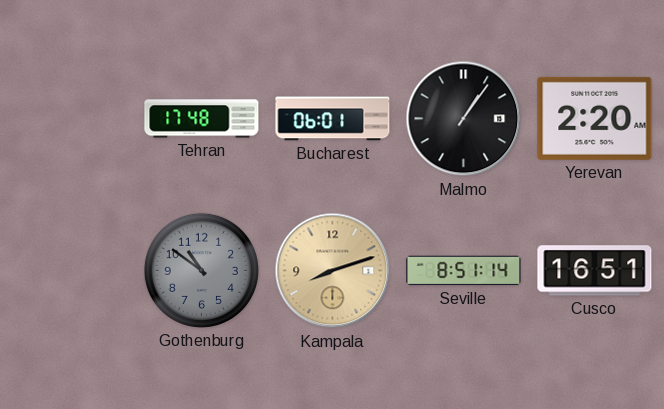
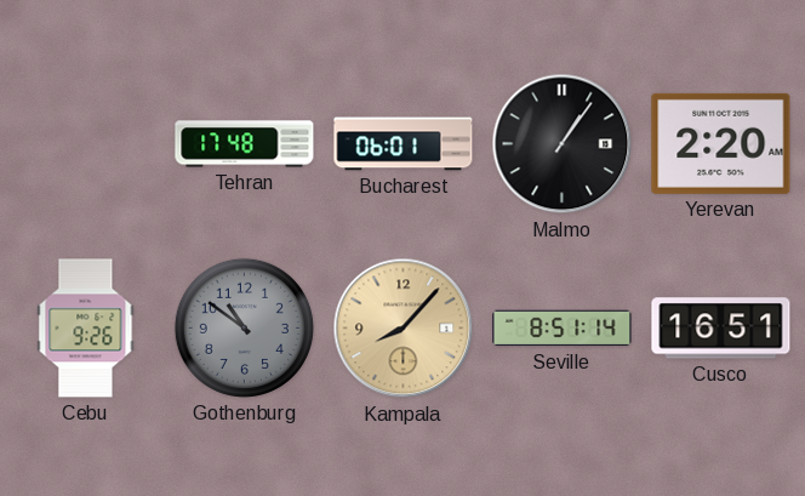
Cebu: none -> 9:26 (86, 329)
Kampala: 8:12 -> 8:07 (404, 329)
